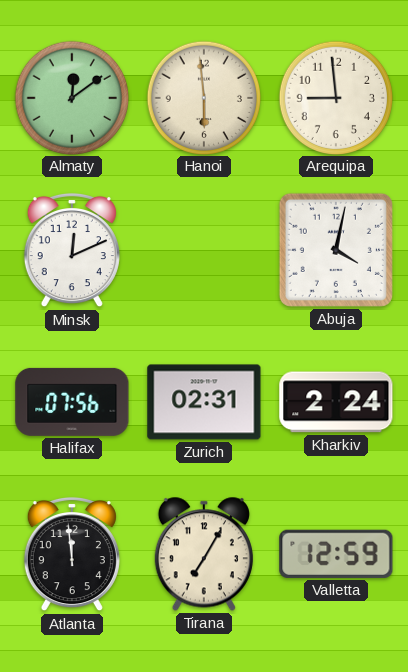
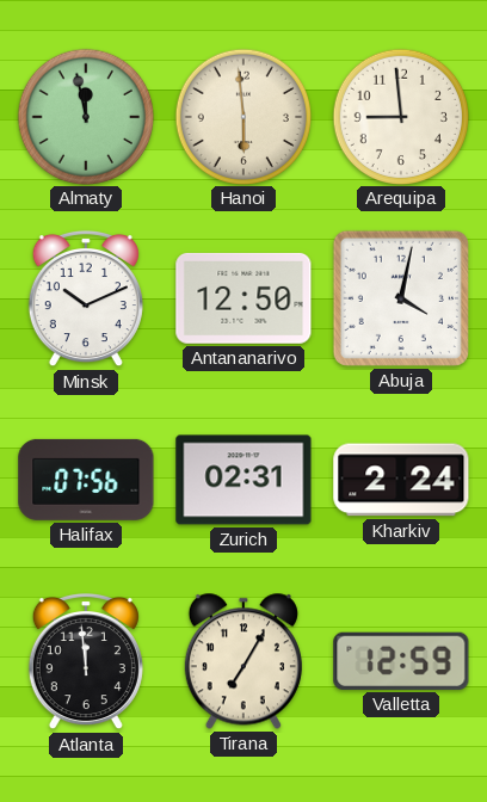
Almaty: 12:09 -> 11:58 (85, 116)
Minsk: 12:11 -> 10:11 (86, 298)
Antananarivo: none -> 12:50 (243, 298)
